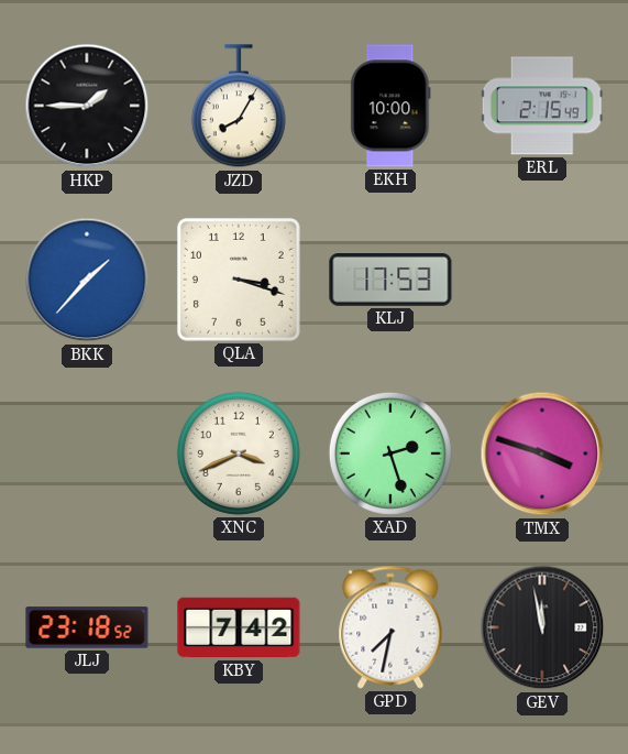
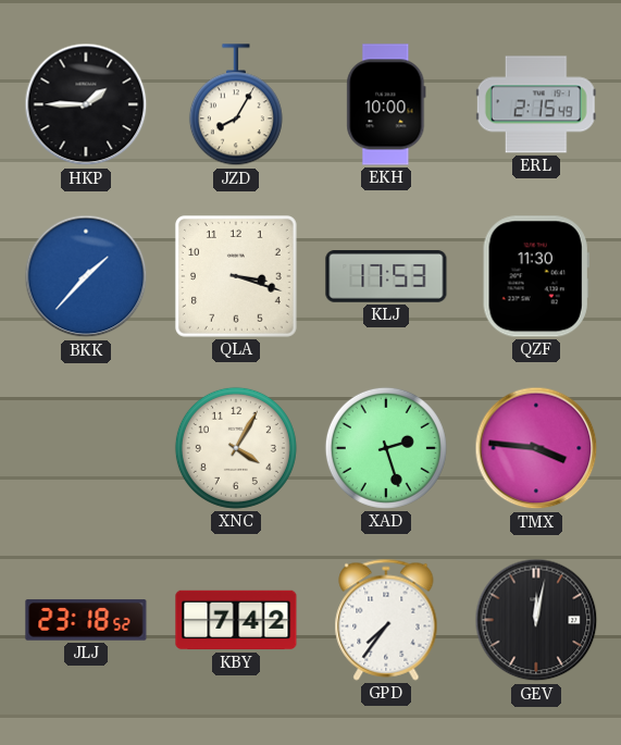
QZF: none -> 11:30 (536, 276)
XNC: 3:41 -> 4:05 (236, 448)
TMX: 3:48 -> 3:46 (536, 448)
GPD: 7:32 -> 7:36 (386, 620)
GEV: 11:58 -> 12:02 (536, 620)
